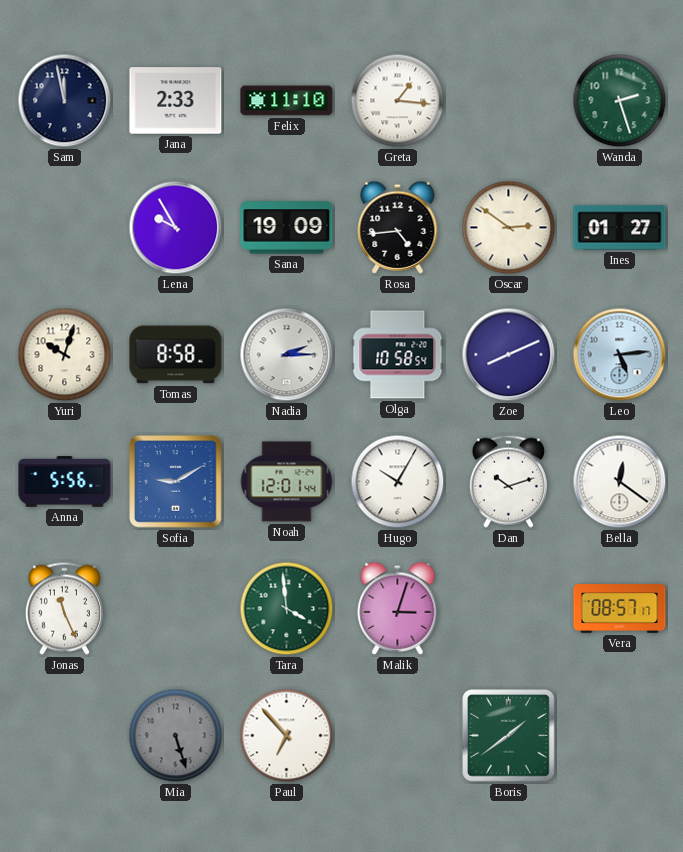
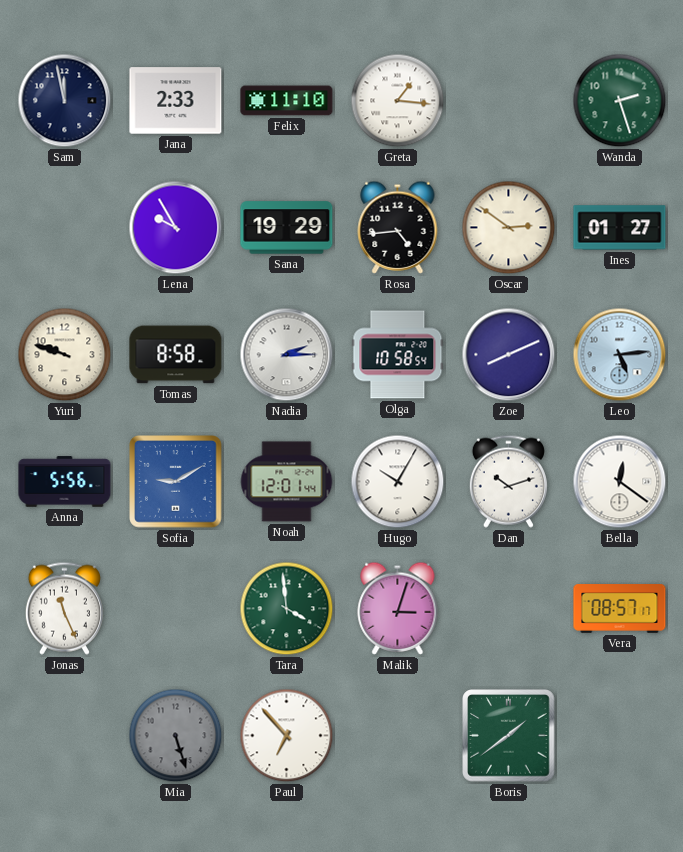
Sana: 19:09 -> 19:29 (287, 228)
Yuri: 10:03 -> 9:48 (65, 355)
